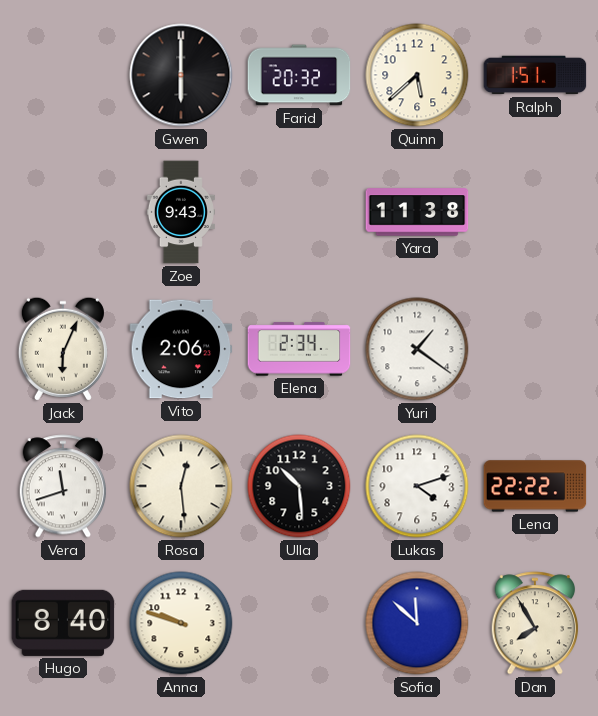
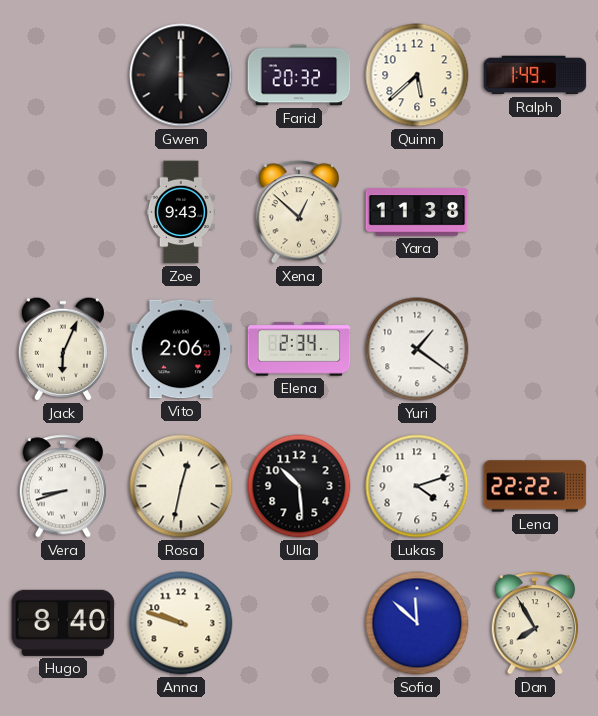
Ralph: 1:51 -> 1:49 (535, 75)
Xena: none -> 12:52 (299, 212)
Vera: 11:42 -> 8:42 (63, 486)
Rosa: 12:29 -> 12:32 (181, 486)
